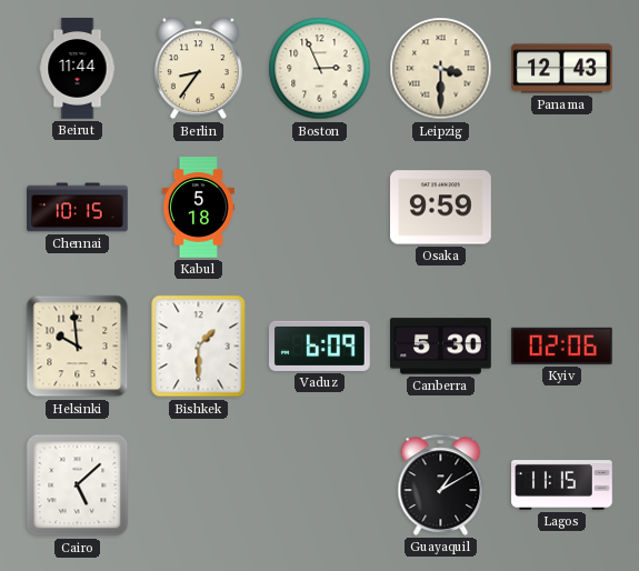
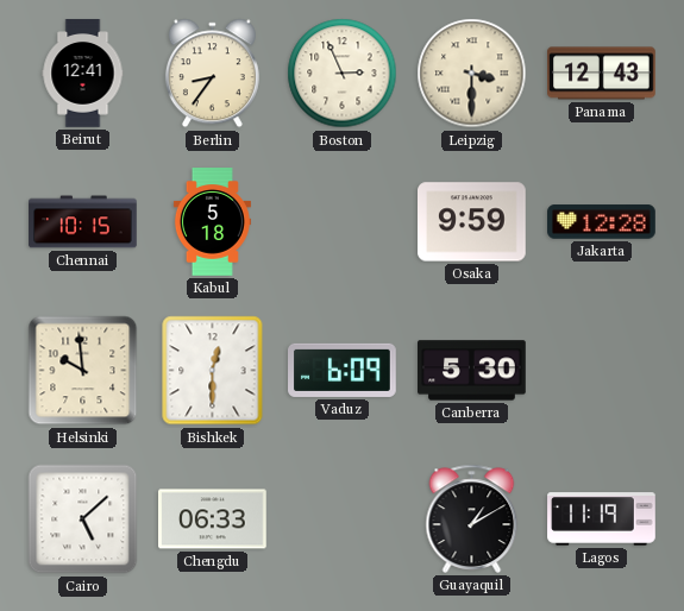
Beirut: 11:44 -> 12:41 (83, 74)
Jakarta: none -> 12:28 (602, 222)
Bishkek: 1:30 -> 12:30 (213, 371)
Kyiv: 02:06 -> none (561, 345)
Chengdu: none -> 06:33 (213, 519)
Lagos: 11:15 -> 11:19 (602, 519)
